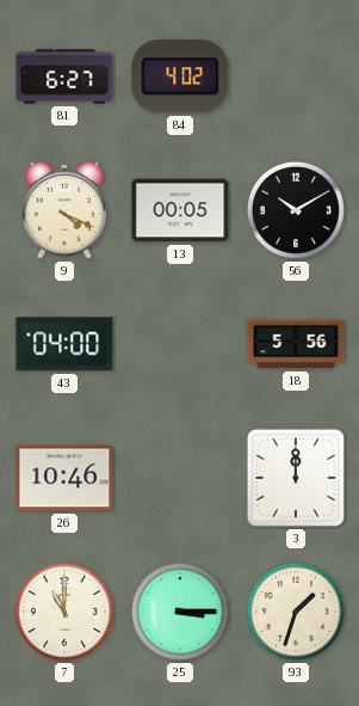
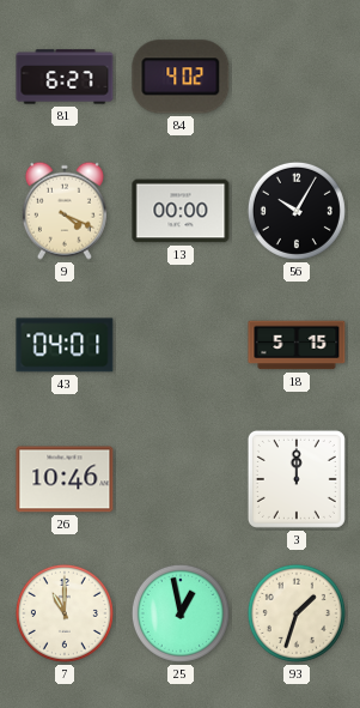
13: 00:05 -> 00:00 (181, 211)
56: 10:10 -> 10:05 (297, 211)
43: 04:00 -> 04:01 (65, 345)
18: 5:56 -> 5:15 (297, 345)
25: 3:15 -> 12:58 (181, 613)
